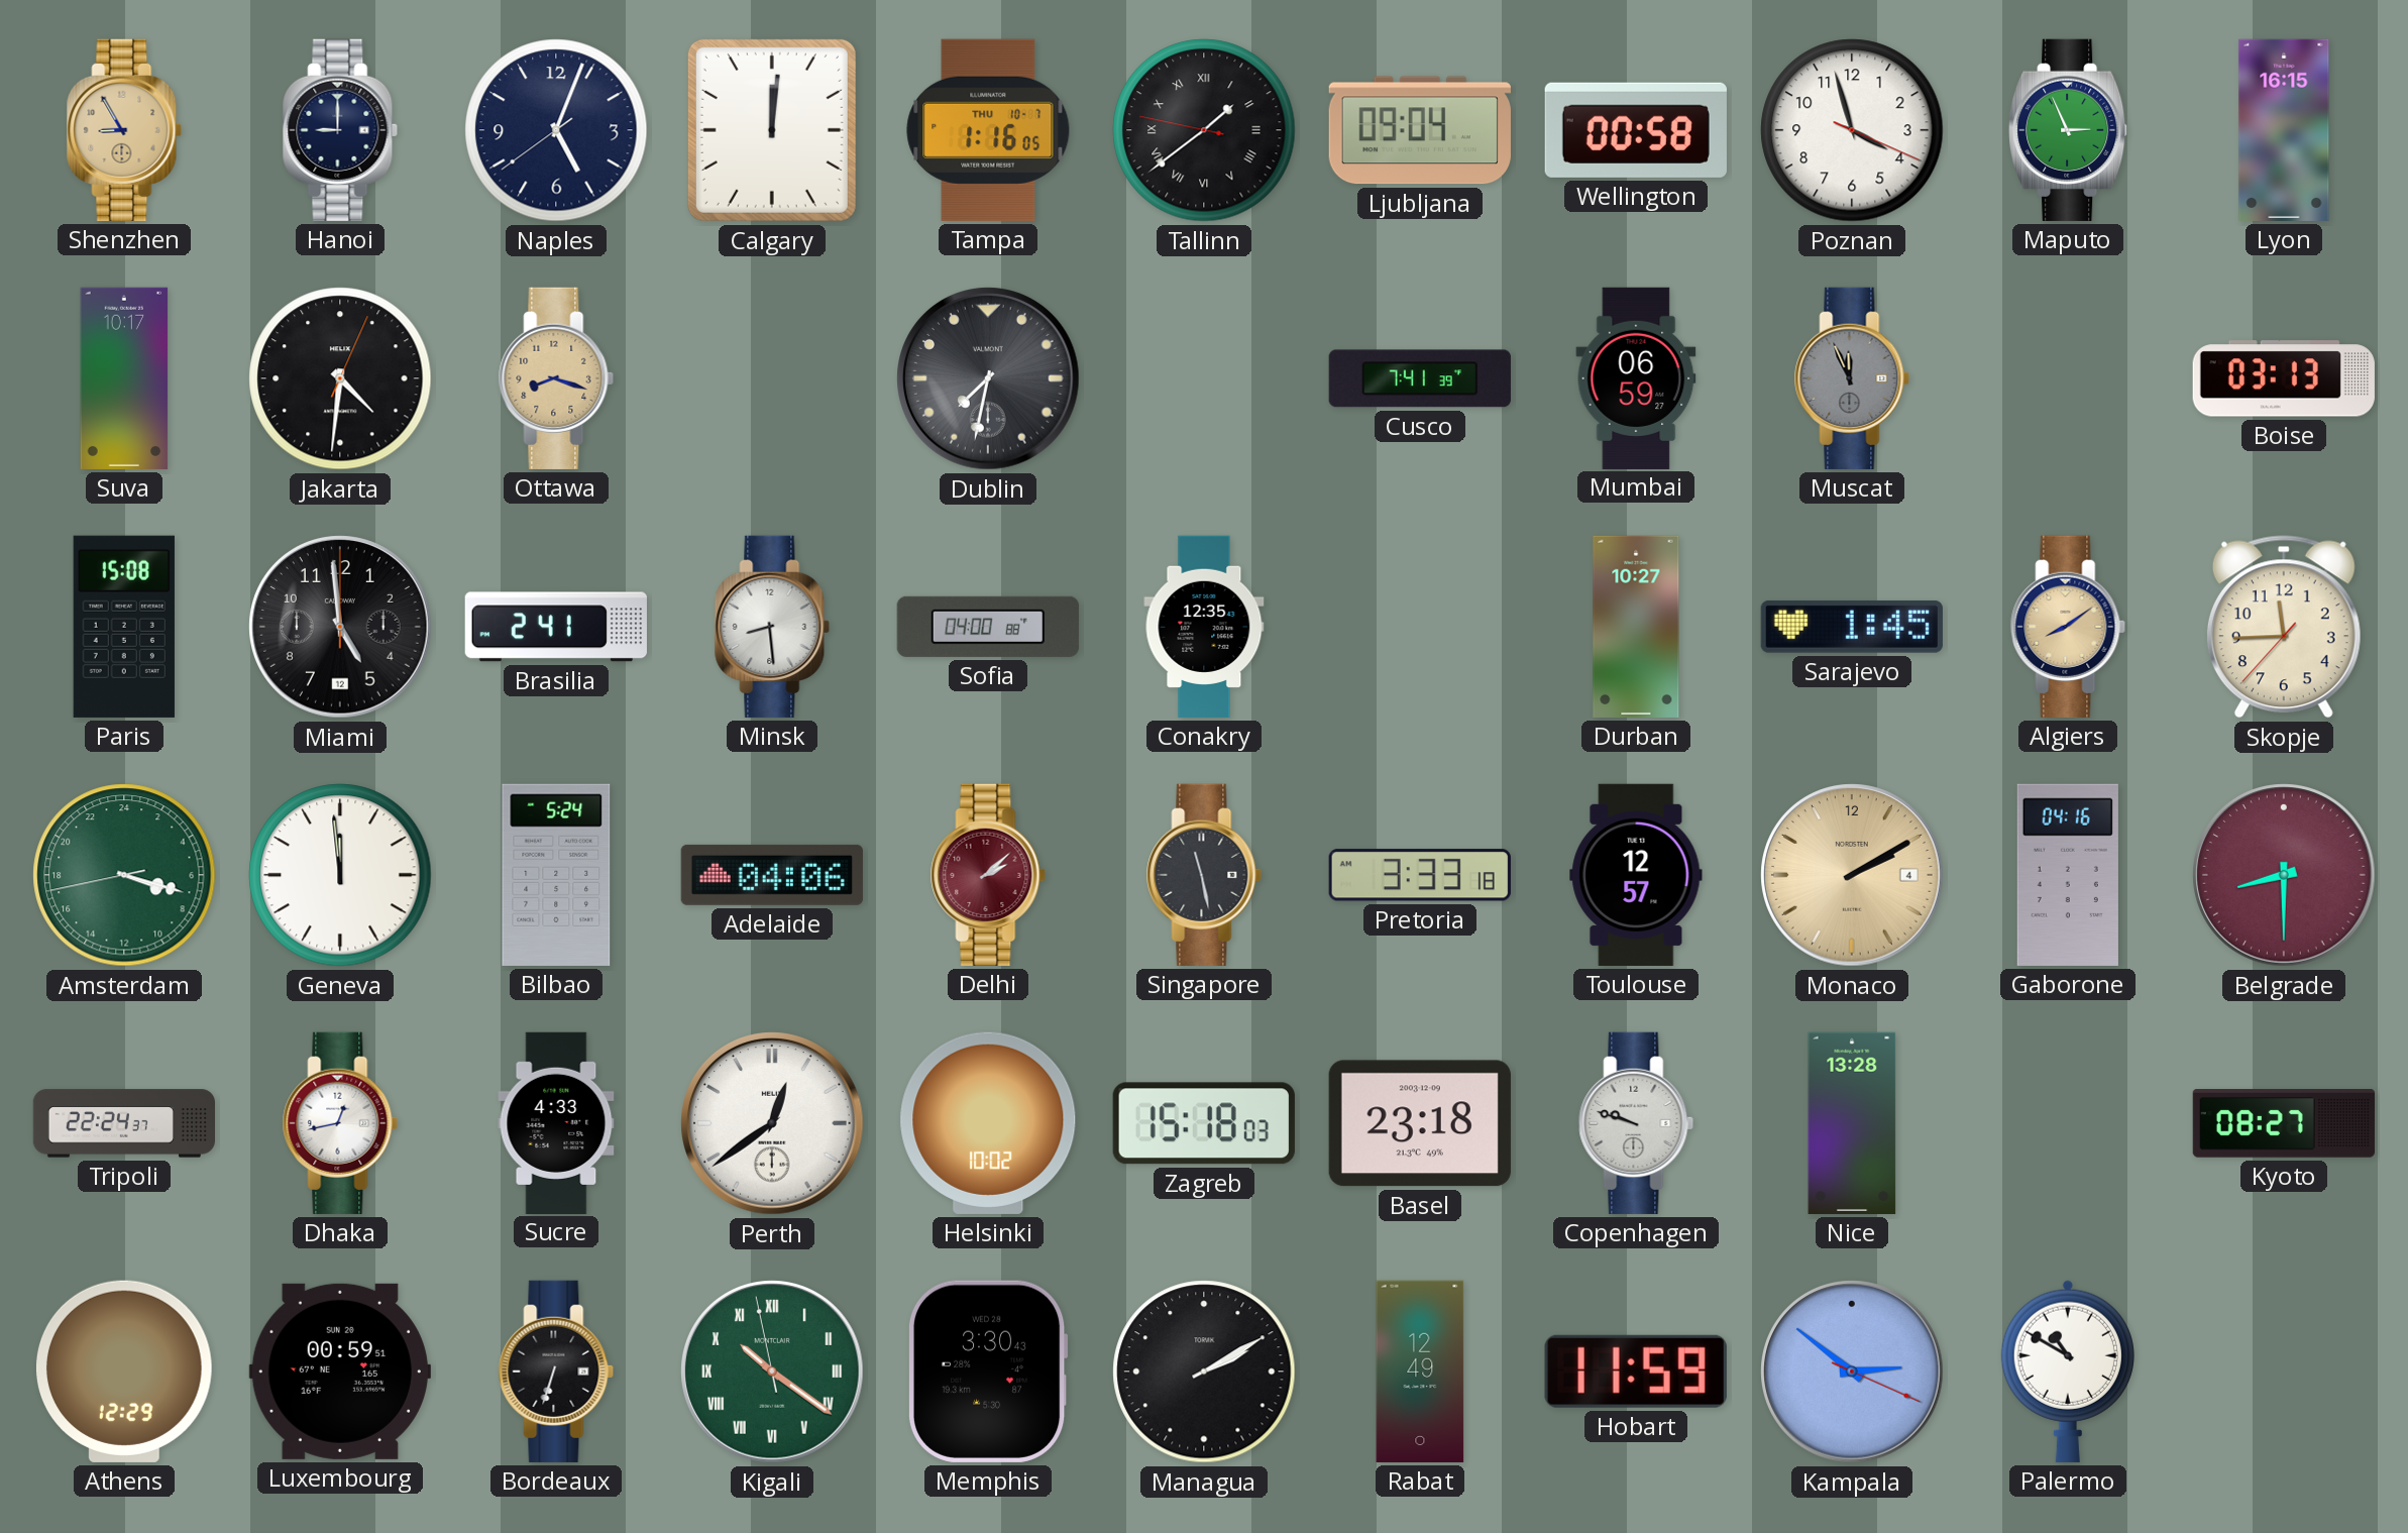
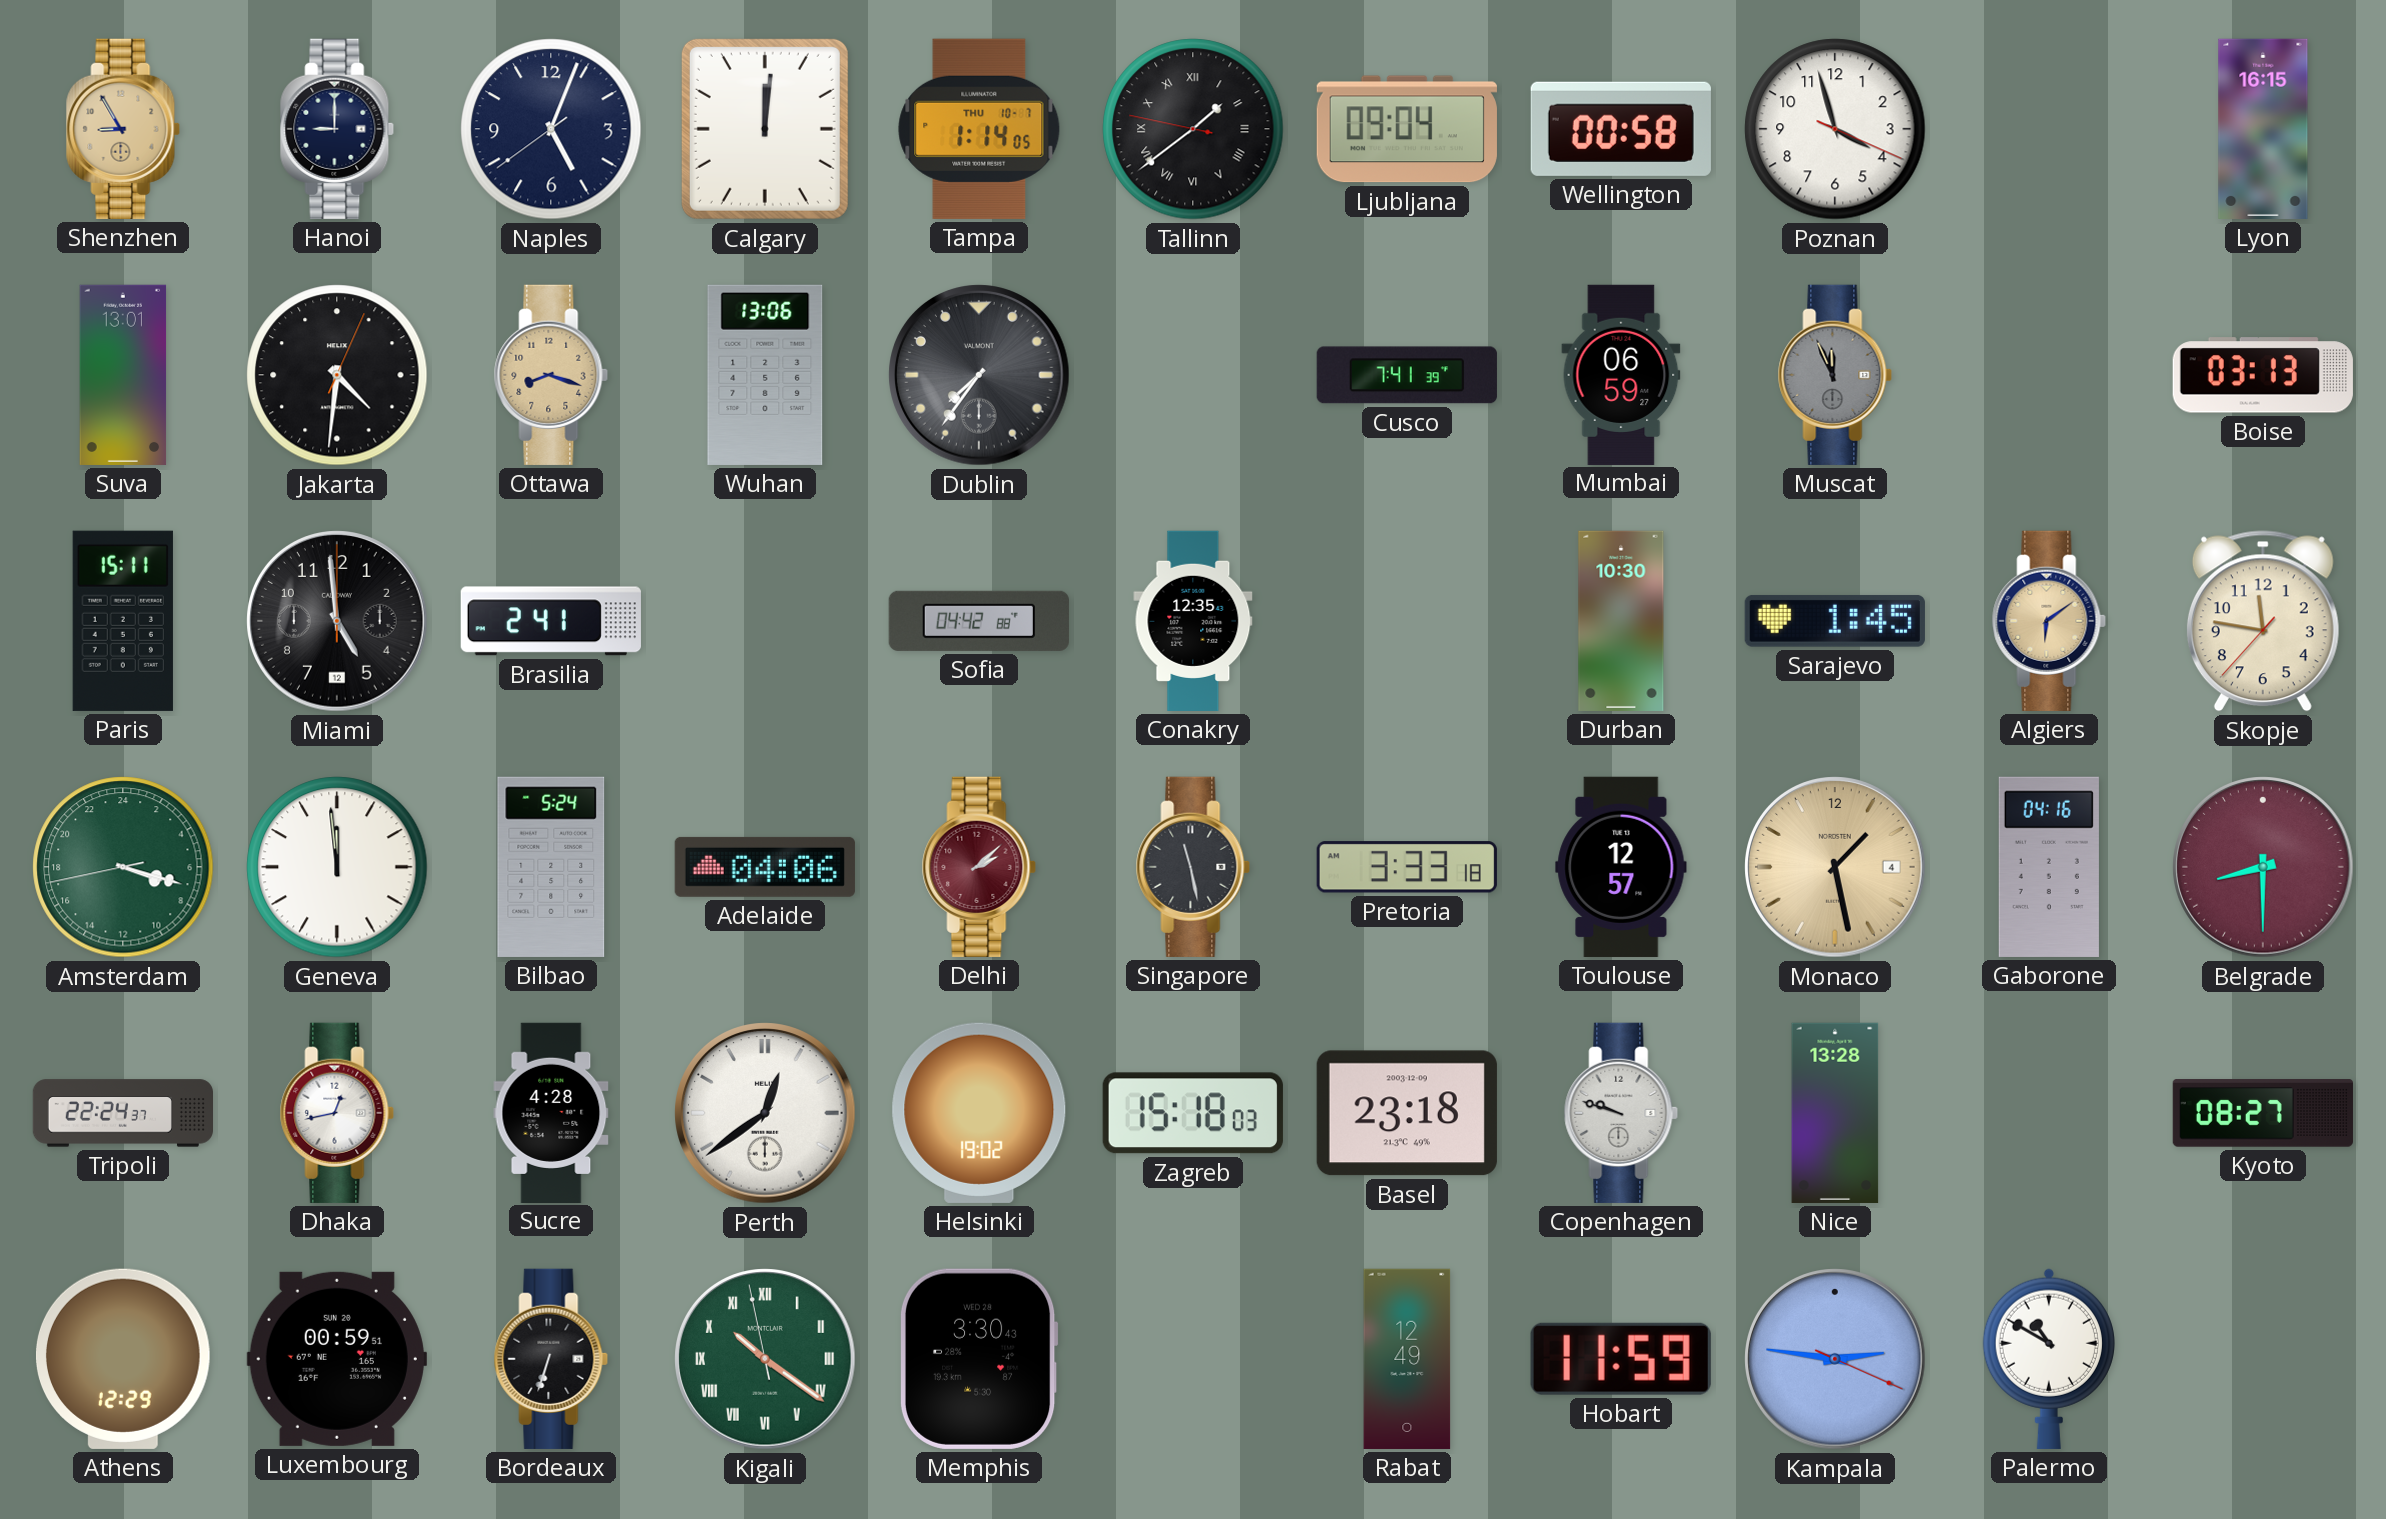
Tampa: 1:16 -> 1:14 (979, 129)
Maputo: 2:56 -> none (2069, 130)
Suva: 10:17 -> 13:01 (123, 375)
Wuhan: none -> 13:06 (765, 375)
Dublin: 7:32 -> 7:36 (979, 375)
Paris: 15:08 -> 15:11 (123, 621)
Minsk: 8:29 -> none (772, 627)
Sofia: 04:00 -> 04:42 (979, 621)
Durban: 10:27 -> 10:30 (1621, 621)
Algiers: 8:09 -> 6:09 (2049, 621)
Skopje: 11:44 -> 11:46 (2263, 621)
Monaco: 2:10 -> 1:28 (1835, 867)
Sucre: 4:33 -> 4:28 (551, 1112)
Helsinki: 10:02 -> 19:02 (979, 1113)
Managua: 2:10 -> none (1204, 1372)
Kampala: 2:51 -> 2:46 (1835, 1359)
